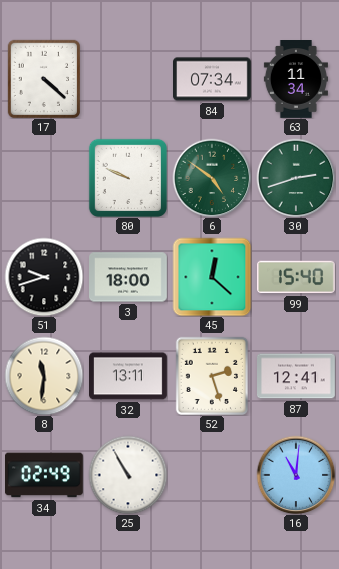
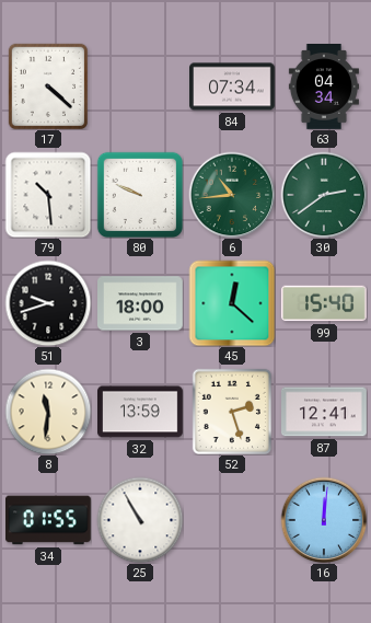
63: 11:34 -> 04:34 (324, 88)
79: none -> 10:29 (48, 195)
6: 4:51 -> 10:44 (232, 195)
30: 2:42 -> 2:39 (324, 195)
32: 13:11 -> 13:59 (141, 412)
34: 02:49 -> 01:55 (49, 520)
16: 11:01 -> 12:01 (324, 520)
